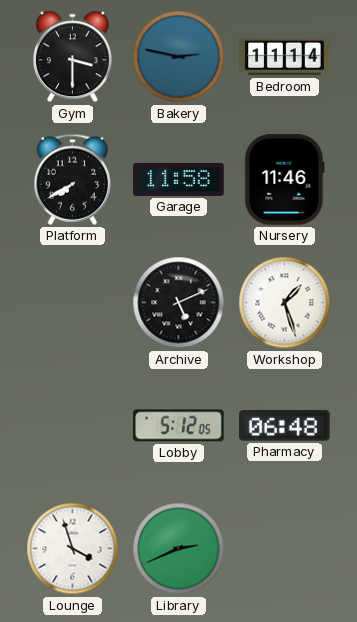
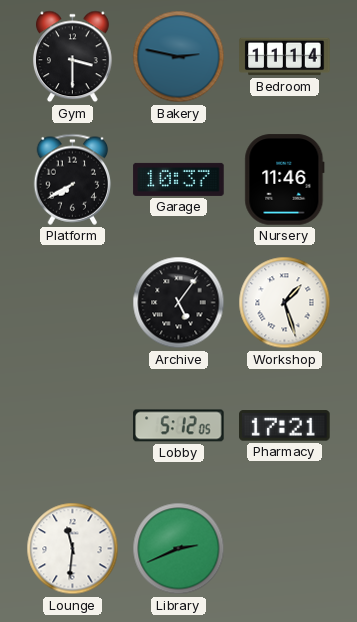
Garage: 11:58 -> 10:37 (179, 179)
Archive: 5:11 -> 5:06 (179, 303)
Pharmacy: 06:48 -> 17:21 (285, 426)
Lounge: 3:57 -> 11:31 (73, 549)
